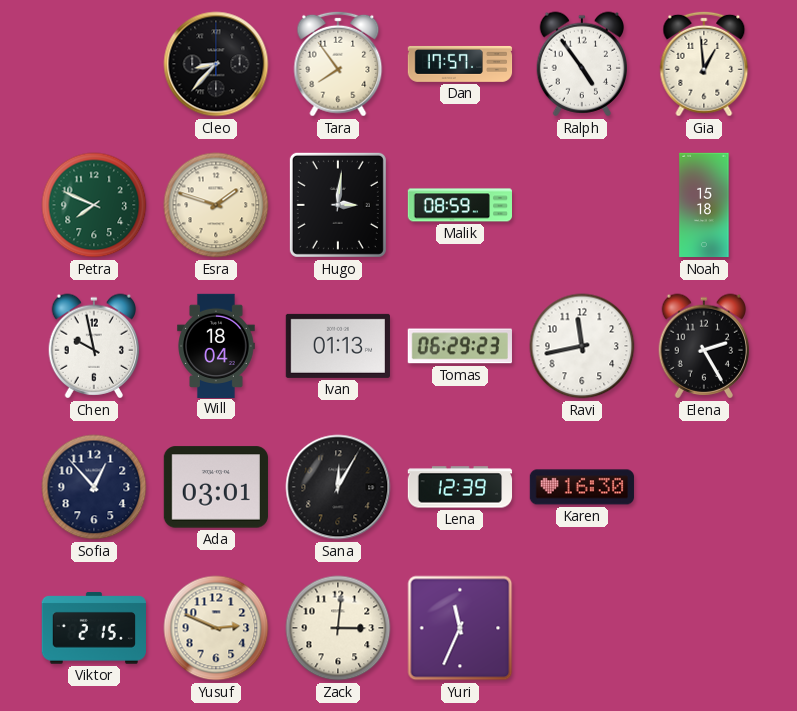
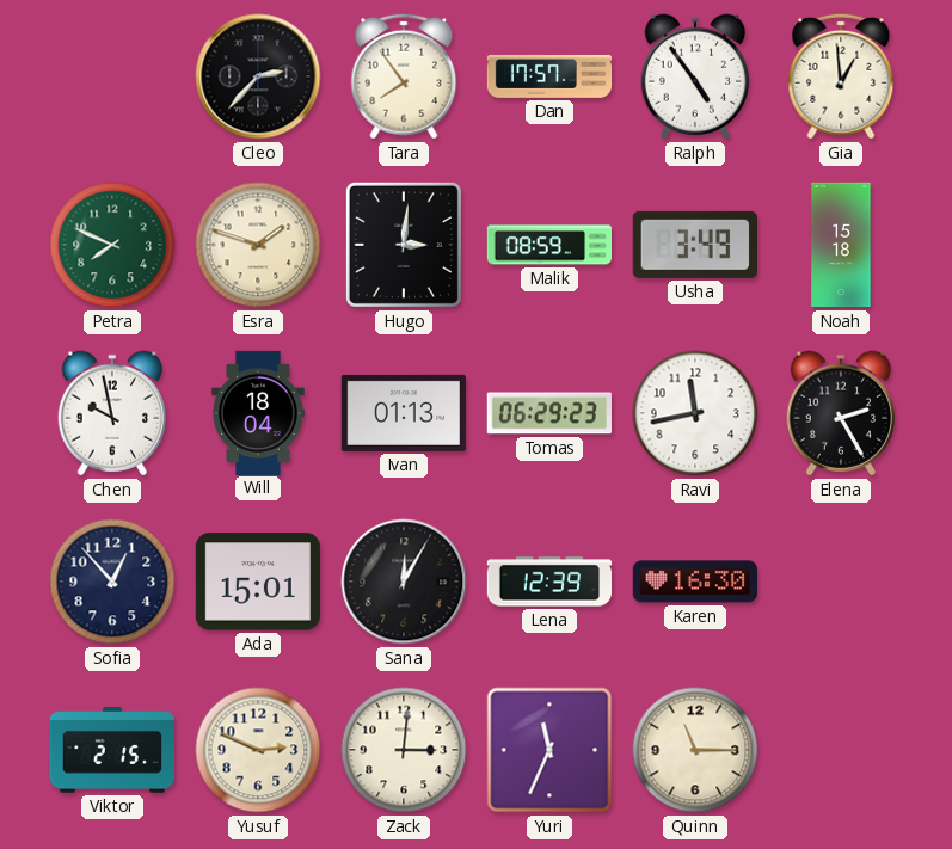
Cleo: 8:37 -> 2:37 (258, 76)
Usha: none -> 3:49 (695, 245)
Ada: 03:01 -> 15:01 (258, 582)
Quinn: none -> 11:15 (695, 750)
